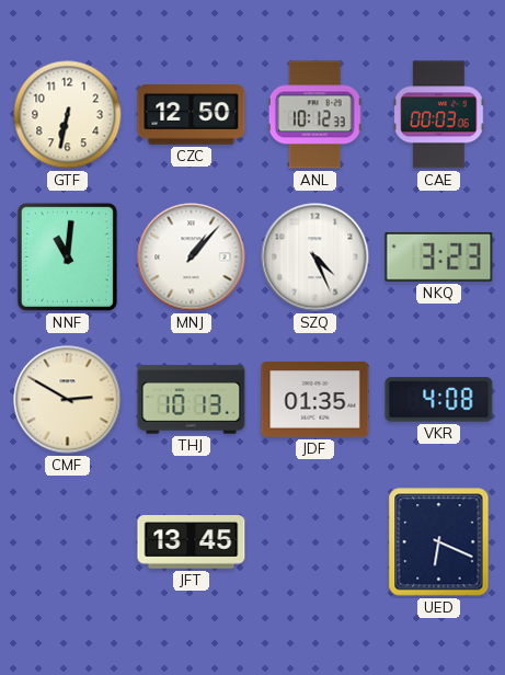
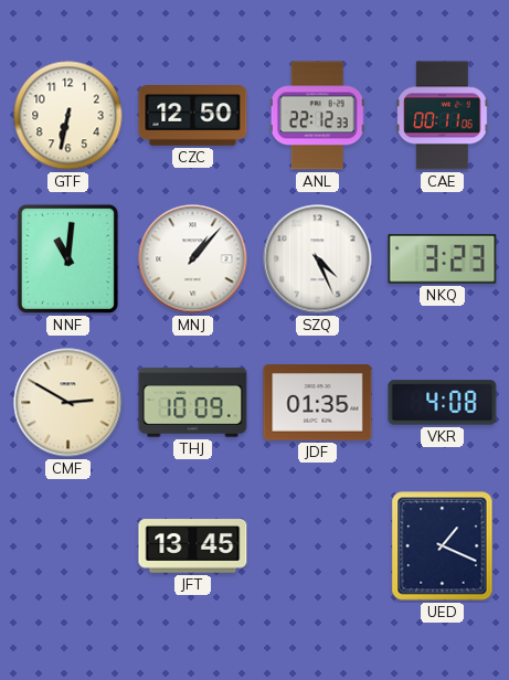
ANL: 10:12 -> 22:12 (317, 116)
CAE: 00:03 -> 00:11 (443, 116)
THJ: 10:13 -> 10:09 (193, 403)
UED: 6:19 -> 1:19 (443, 546)
